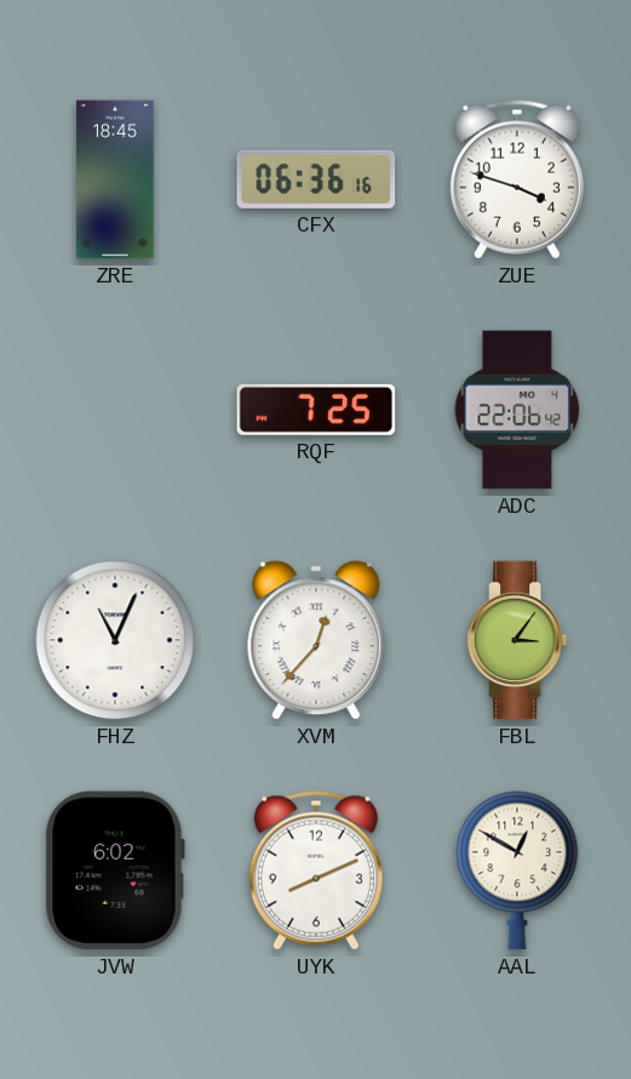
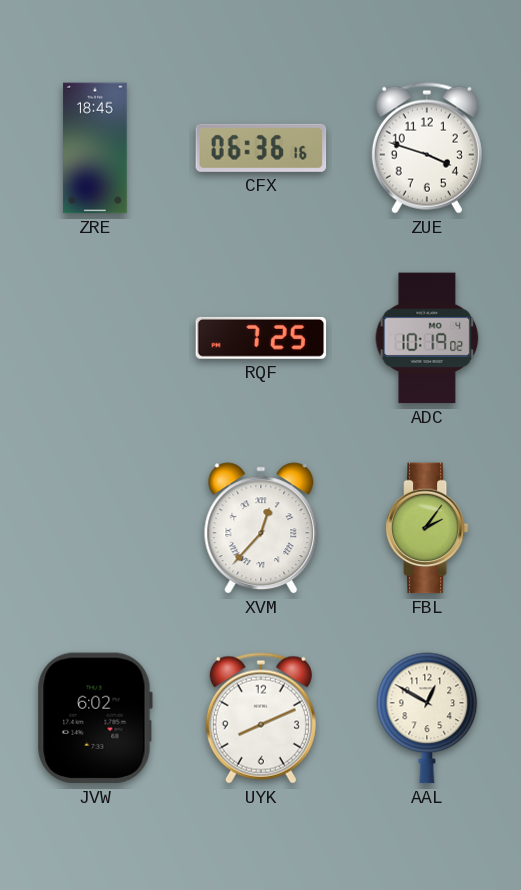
ADC: 22:06 -> 10:19 (427, 338)
FHZ: 11:04 -> none (115, 640)
FBL: 3:06 -> 2:06 (427, 528)
